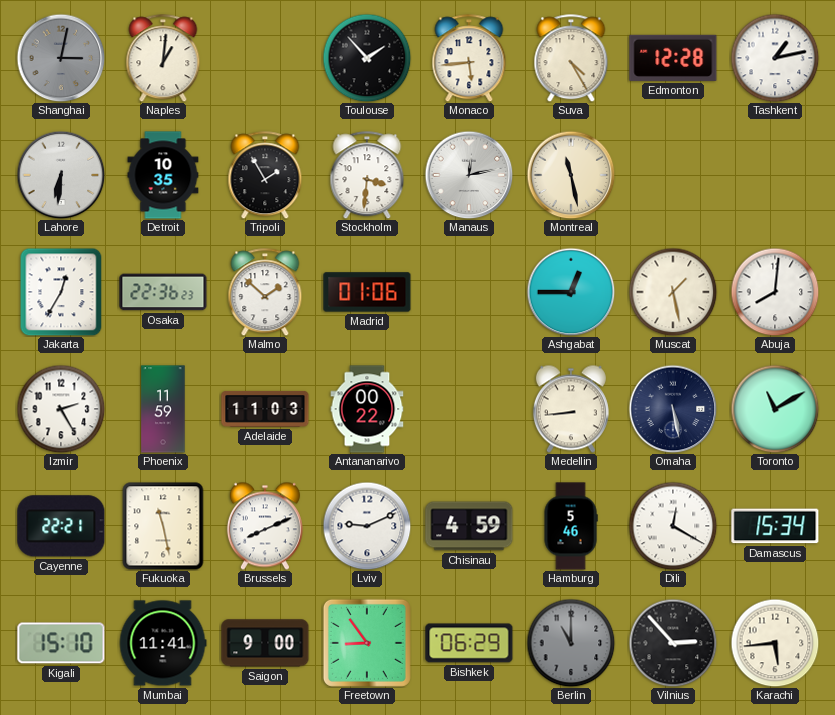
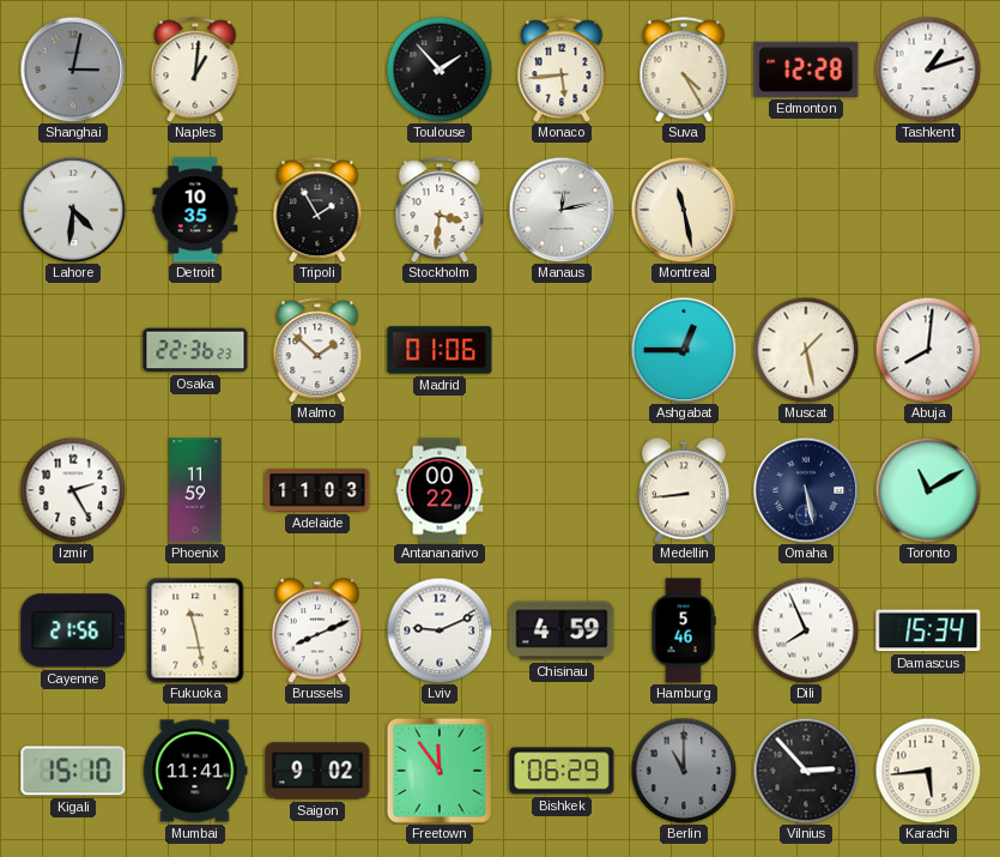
Tashkent: 1:13 -> 1:12 (928, 70)
Lahore: 6:31 -> 4:31 (73, 210)
Jakarta: 12:35 -> none (61, 292)
Cayenne: 22:21 -> 21:56 (73, 630)
Dili: 12:20 -> 7:56 (806, 630)
Saigon: 9:00 -> 9:02 (317, 771)
Freetown: 8:54 -> 11:54 (440, 771)
